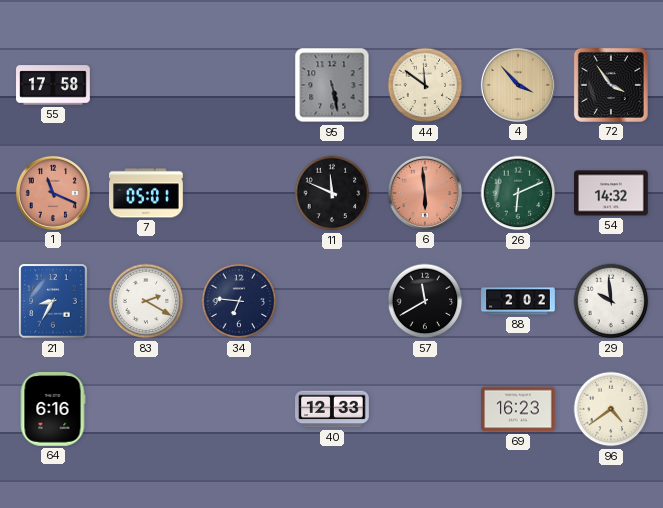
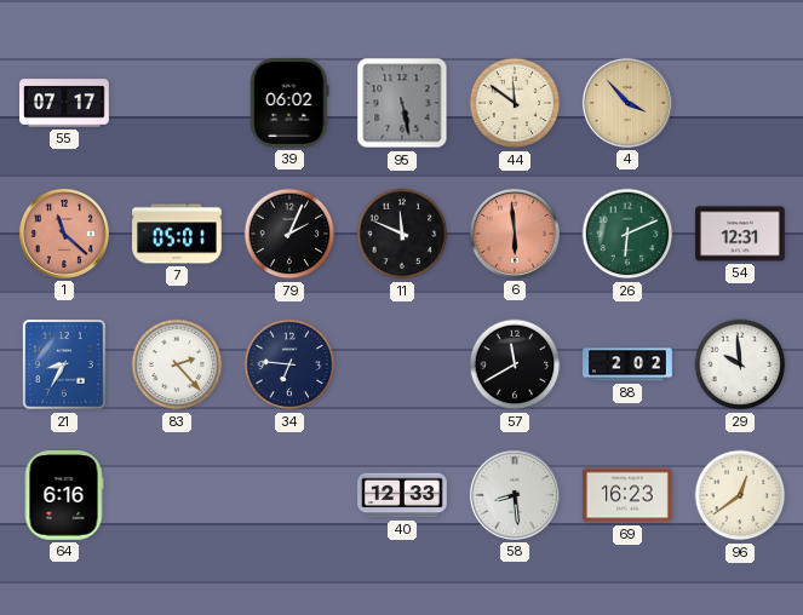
55: 17:58 -> 07:17 (64, 103)
39: none -> 06:02 (289, 104)
72: 3:54 -> none (611, 85)
1: 11:19 -> 11:22 (64, 234)
79: none -> 2:04 (289, 234)
54: 14:32 -> 12:31 (740, 234)
83: 2:20 -> 2:23 (177, 364)
58: none -> 8:29 (515, 495)
96: 4:39 -> 12:39 (740, 495)
